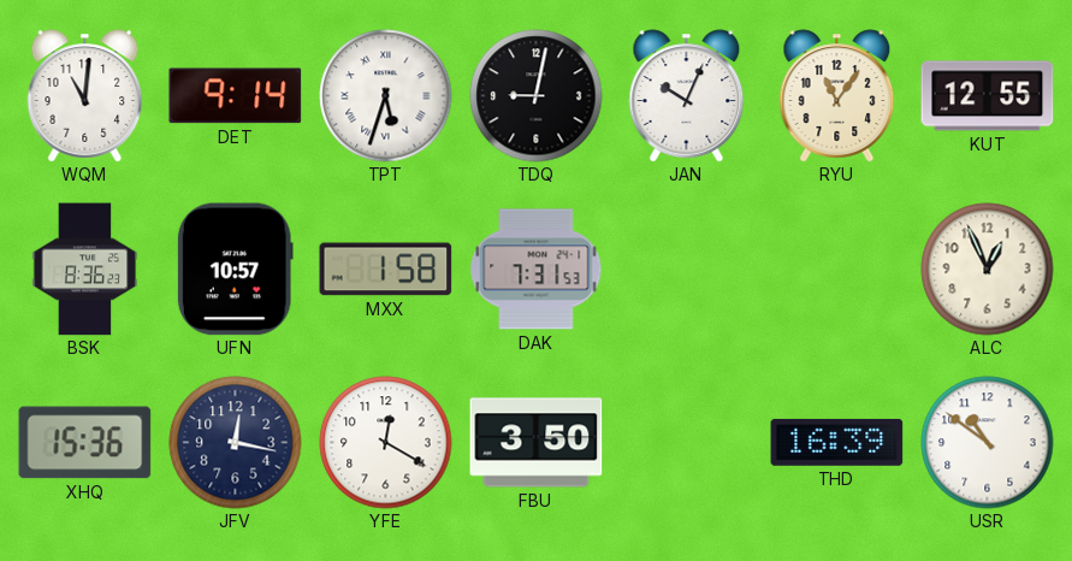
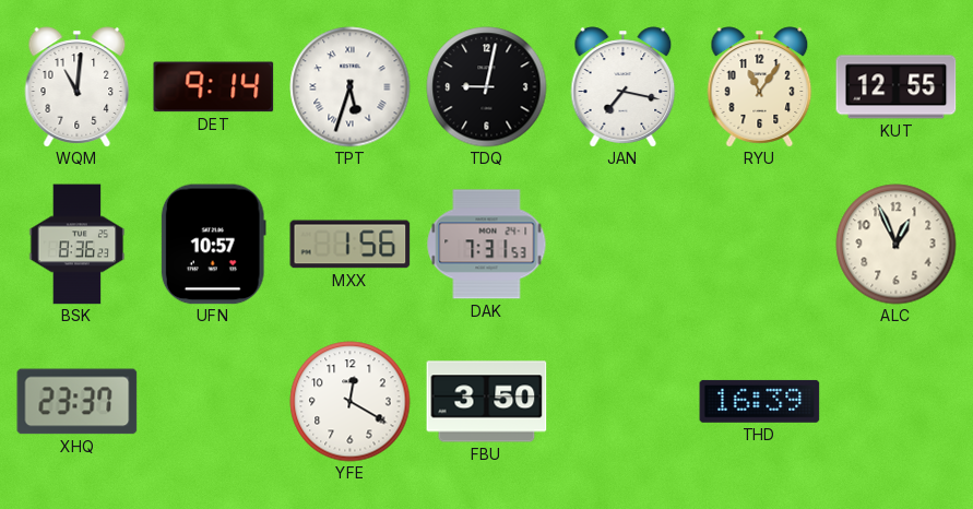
JAN: 10:04 -> 7:17 (624, 87)
MXX: 1:58 -> 1:56 (351, 245)
XHQ: 15:36 -> 23:37 (78, 402)
JFV: 12:17 -> none (236, 443)
USR: 10:51 -> none (988, 443)
